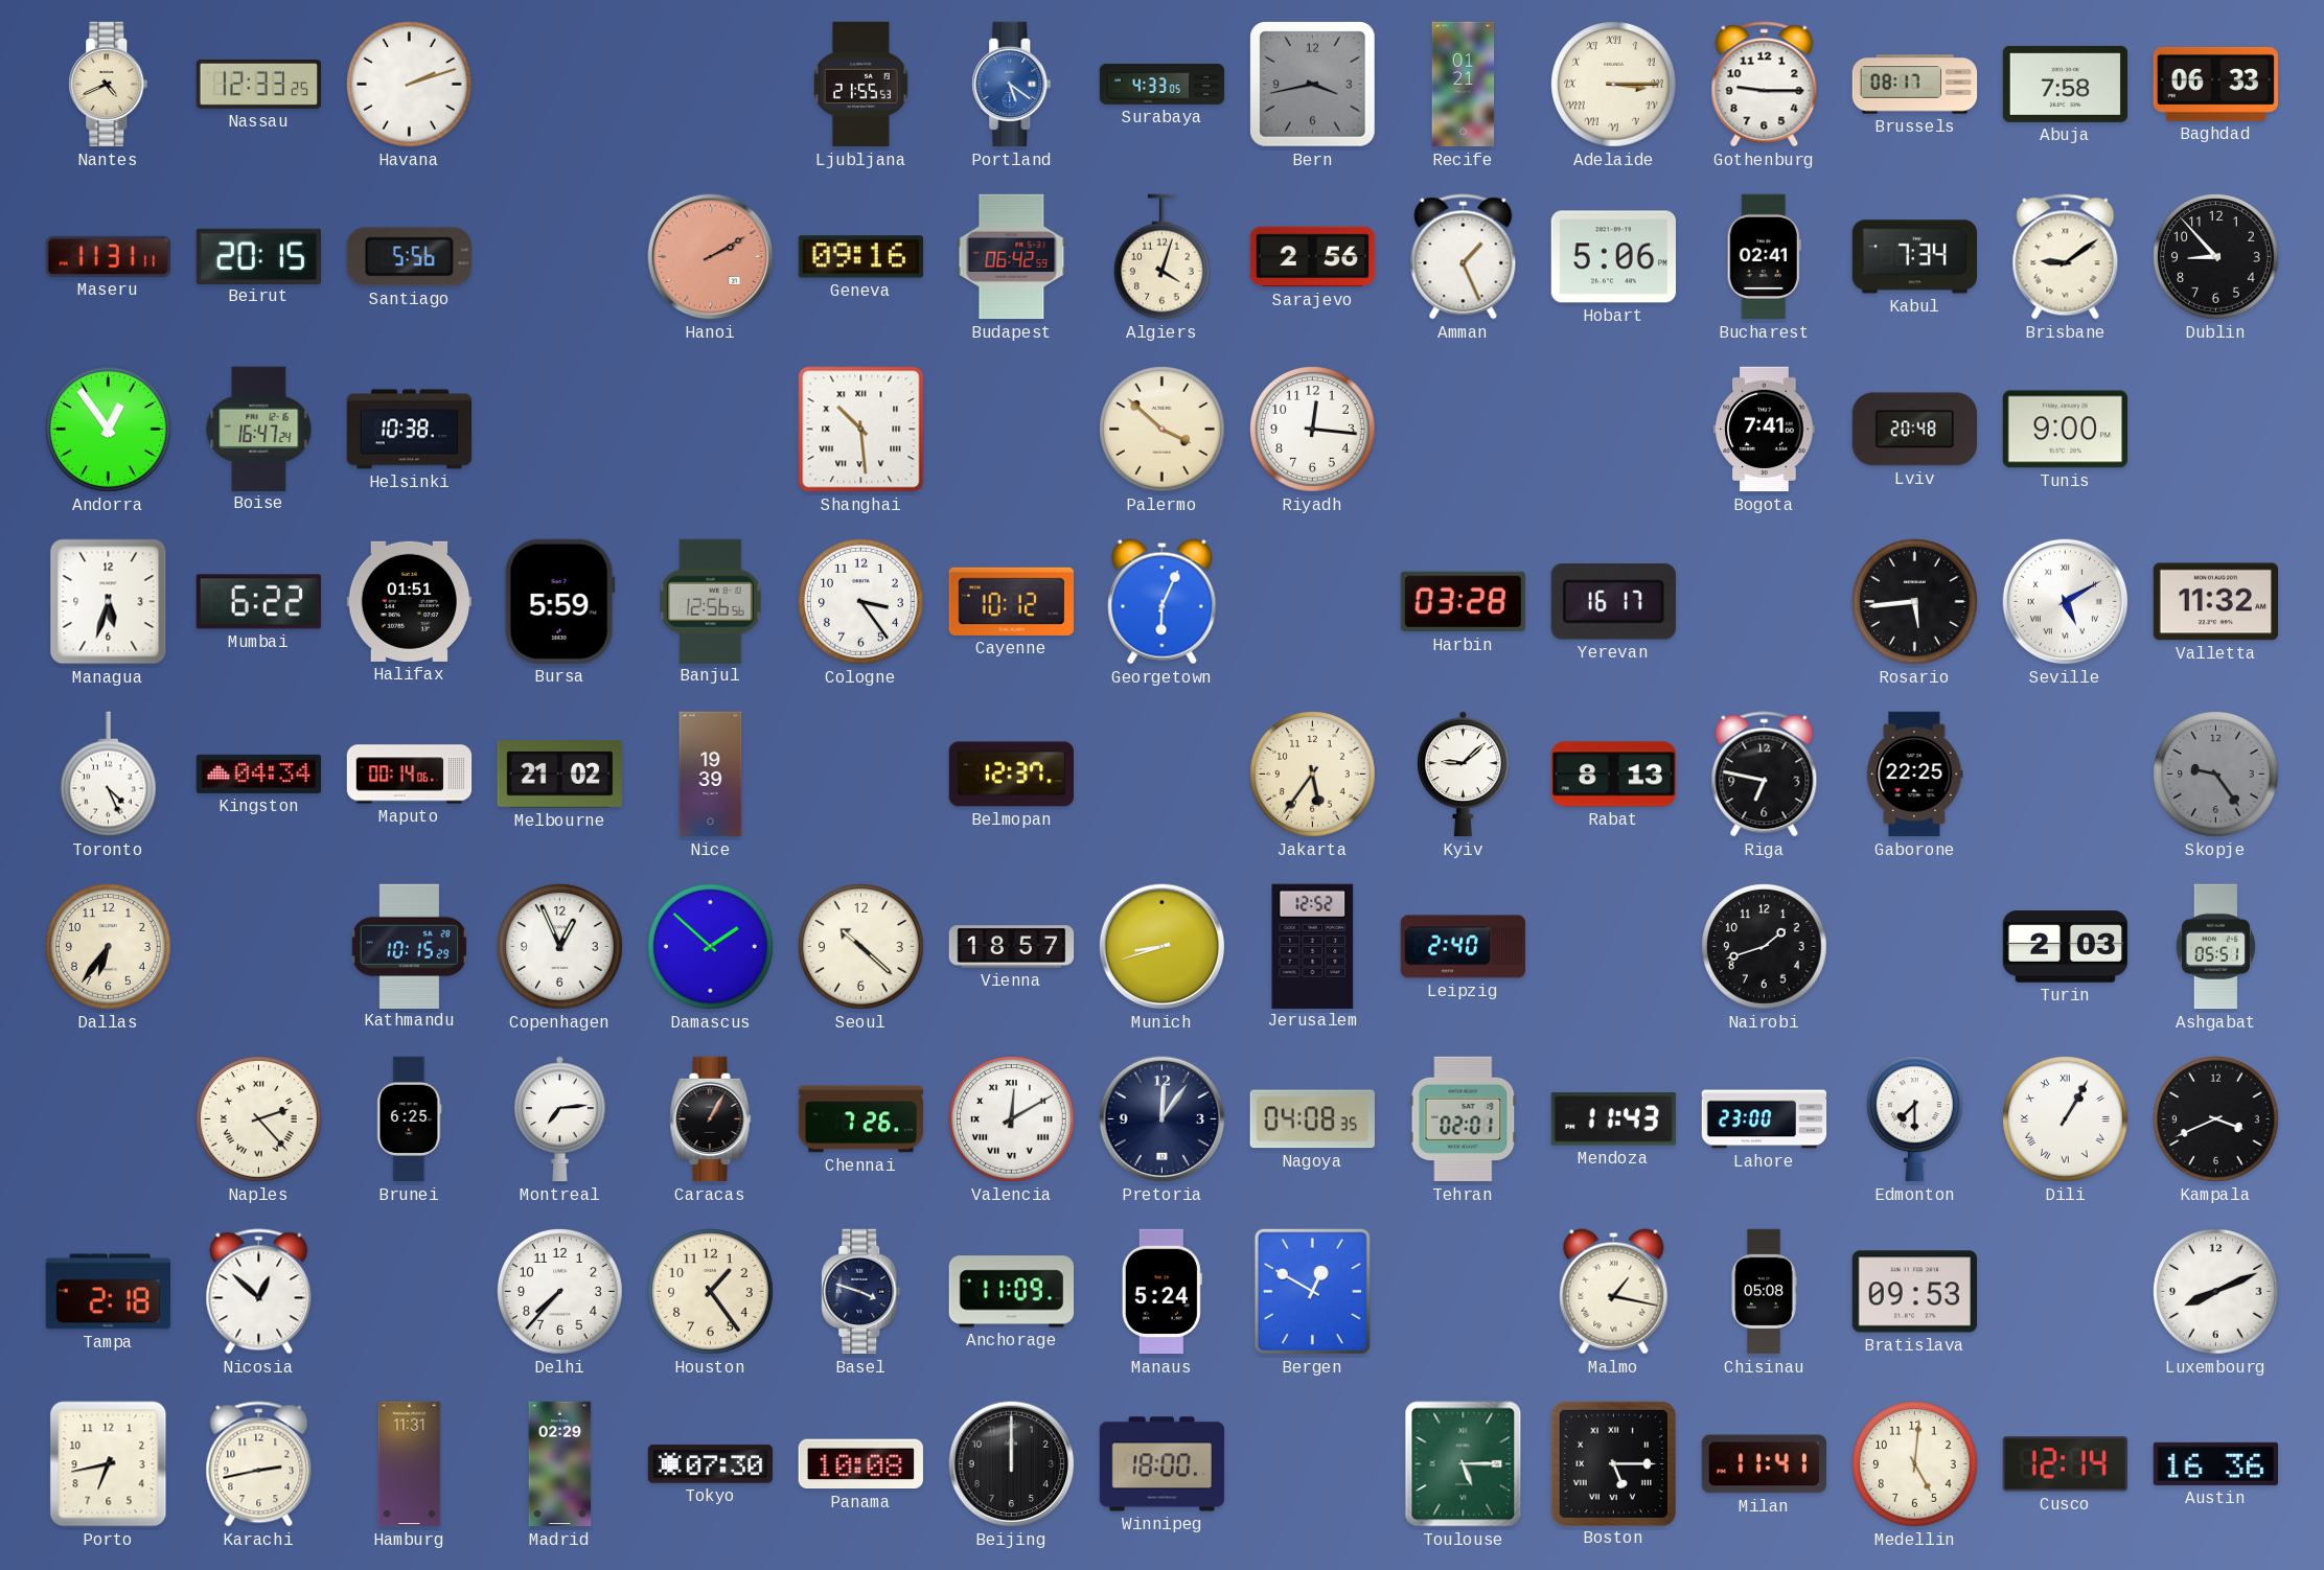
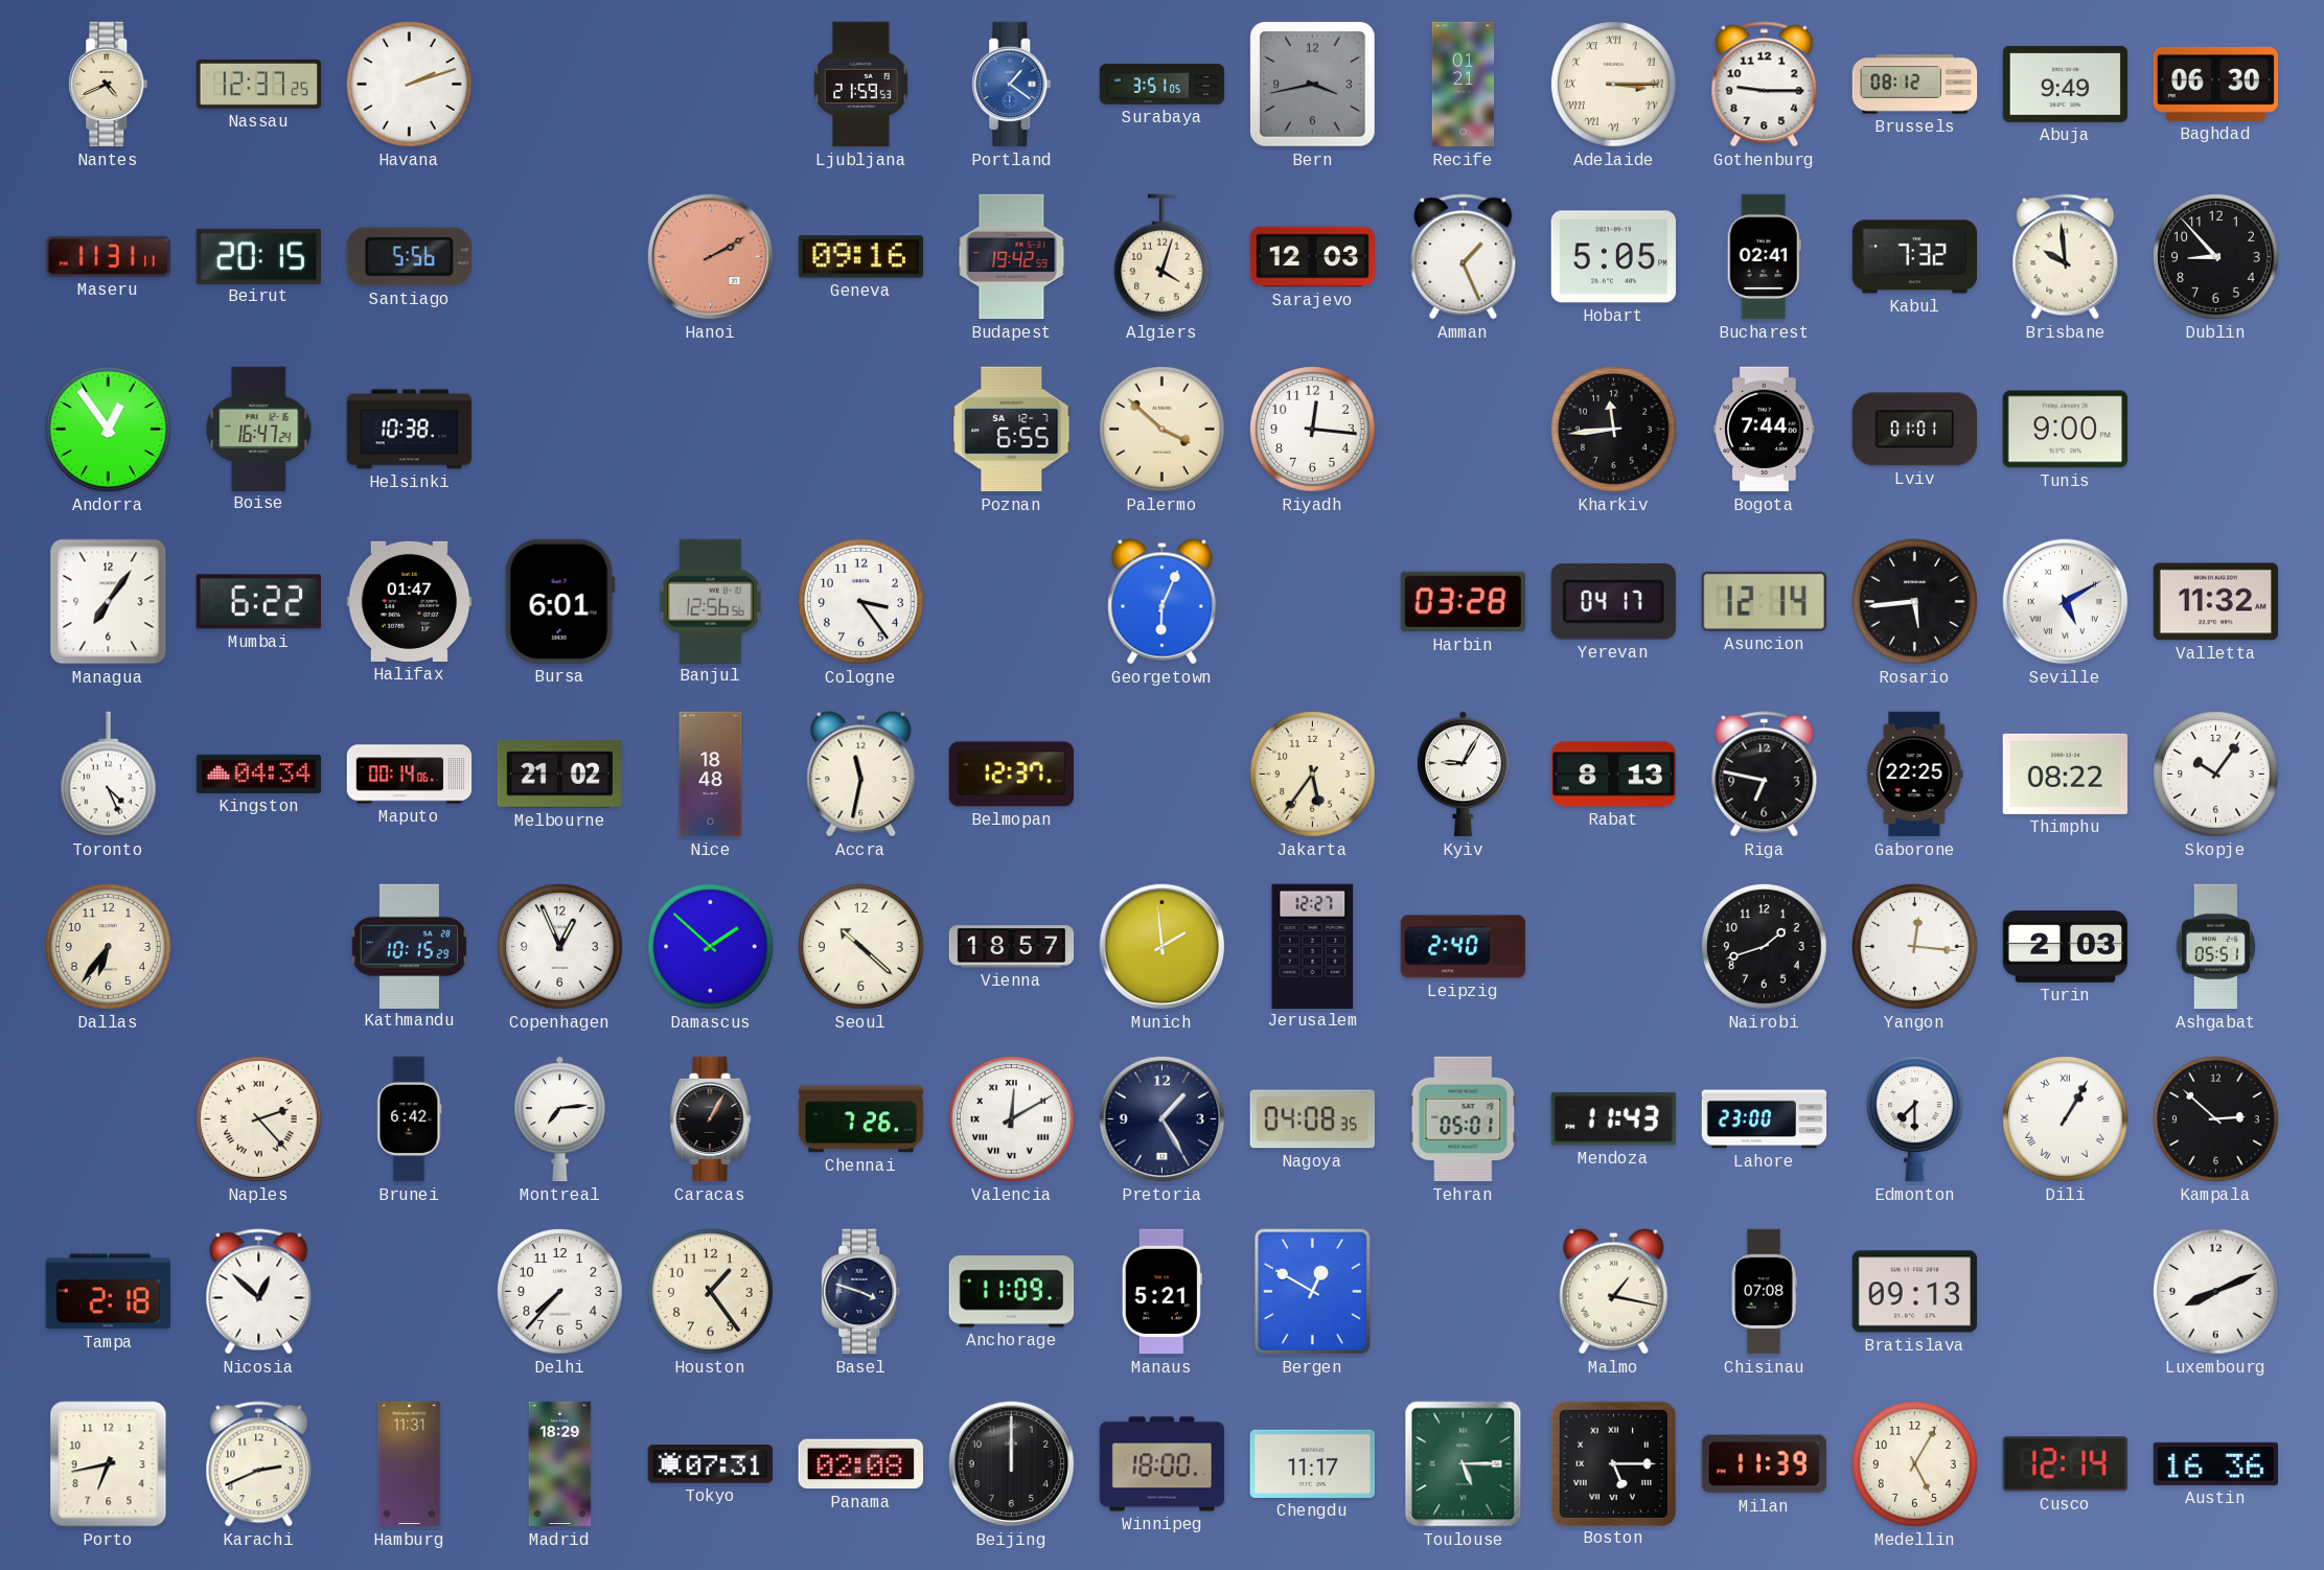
Nassau: 12:33 -> 12:37 (259, 84)
Ljubljana: 21:55 -> 21:59 (861, 85)
Portland: 5:21 -> 1:21 (1012, 85)
Surabaya: 4:33 -> 3:51 (1163, 84)
Brussels: 08:17 -> 08:12 (1915, 85)
Abuja: 7:58 -> 9:49 (2065, 84)
Baghdad: 06:33 -> 06:30 (2215, 84)
Budapest: 06:42 -> 19:42 (1012, 257)
Sarajevo: 2:56 -> 12:03 (1313, 257)
Hobart: 5:06 -> 5:05 (1613, 257)
Kabul: 7:34 -> 7:32 (1914, 257)
Brisbane: 9:09 -> 9:59 (2066, 257)
Shanghai: 10:29 -> none (861, 430)
Poznan: none -> 6:55 (1012, 430)
Kharkiv: none -> 11:44 (1614, 430)
Bogota: 7:41 -> 7:44 (1765, 430)
Lviv: 20:48 -> 01:01 (1914, 430)
Managua: 5:33 -> 7:06 (109, 602)
Halifax: 01:51 -> 01:47 (410, 601)
Bursa: 5:59 -> 6:01 (559, 601)
Cayenne: 10:12 -> none (1011, 601)
Yerevan: 16:17 -> 04:17 (1613, 602)
Asuncion: none -> 12:14 (1764, 601)
Nice: 19:39 -> 18:48 (711, 775)
Accra: none -> 11:32 (861, 775)
Kyiv: 9:08 -> 9:05 (1464, 775)
Thimphu: none -> 08:22 (2065, 774)
Skopje: 9:24 -> 10:06 (2216, 775)
Skopje dial: grey -> white (2216, 775)
Munich: 8:42 -> 1:59 (1163, 947)
Jerusalem: 12:52 -> 12:27 (1313, 946)
Yangon: none -> 12:16 (1915, 947)
Brunei: 6:25 -> 6:42 (410, 1119)
Pretoria: 12:06 -> 1:25 (1163, 1119)
Tehran: 02:01 -> 05:01 (1464, 1119)
Kampala: 3:41 -> 2:52 (2216, 1119)
Manaus: 5:24 -> 5:21 (1161, 1292)
Chisinau: 05:08 -> 07:08 (1764, 1292)
Bratislava: 09:53 -> 09:13 (1915, 1292)
Karachi: 2:43 -> 2:41 (259, 1464)
Madrid: 02:29 -> 18:29 (560, 1464)
Tokyo: 07:30 -> 07:31 (711, 1464)
Panama: 10:08 -> 02:08 (860, 1464)
Chengdu: none -> 11:17 (1312, 1463)
Milan: 11:41 -> 11:39 (1764, 1464)
Medellin: 5:01 -> 5:05 (1915, 1464)
